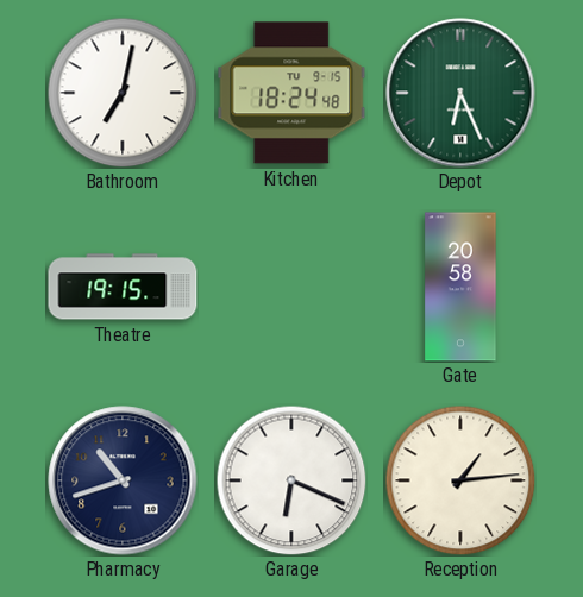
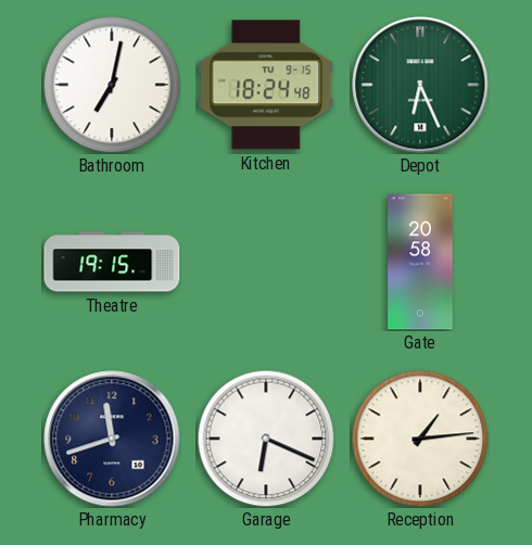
Pharmacy: 10:42 -> 11:42 (112, 439)
